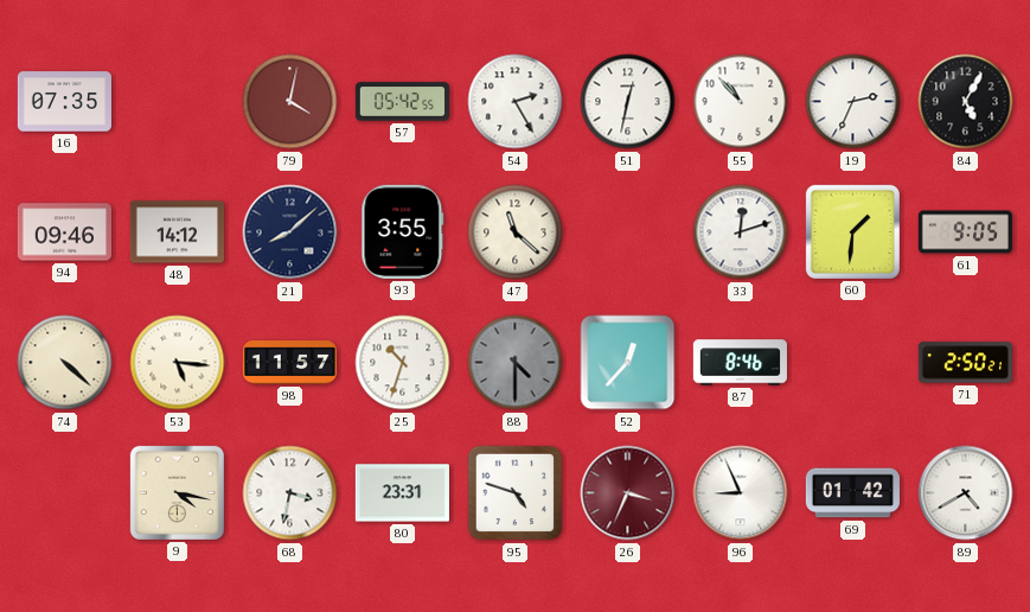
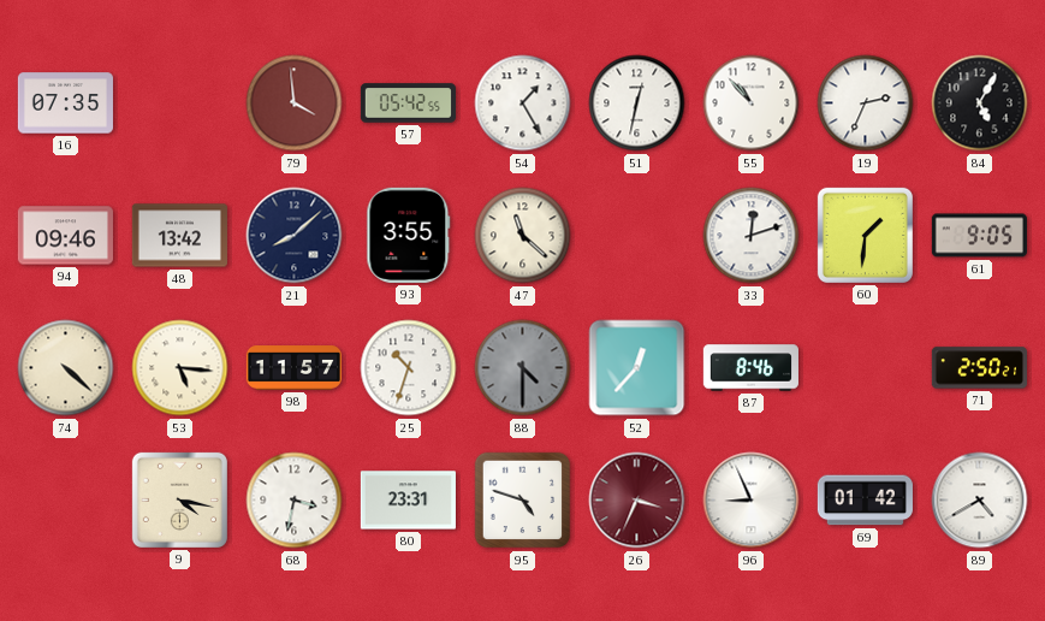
79: 4:02 -> 3:59 (295, 103)
54: 2:25 -> 1:25 (523, 103)
48: 14:12 -> 13:42 (179, 236)
